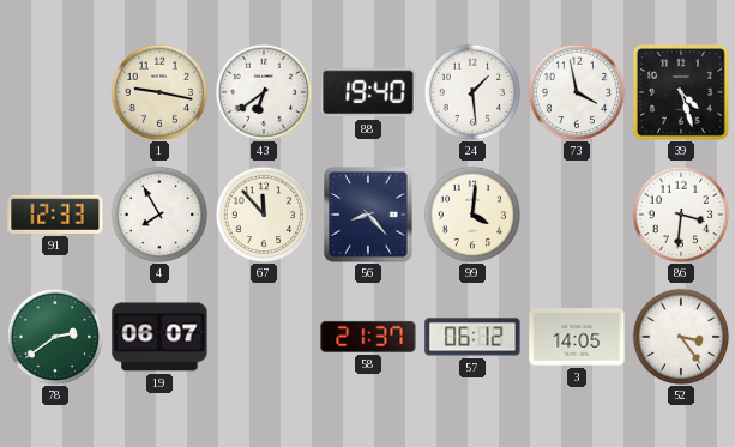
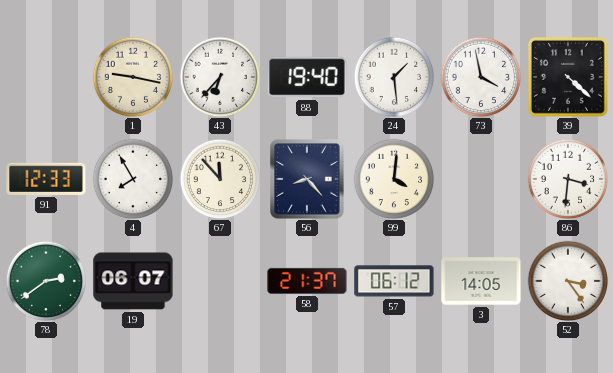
43: 6:39 -> 6:37 (220, 77)
39: 4:27 -> 4:22 (568, 77)
